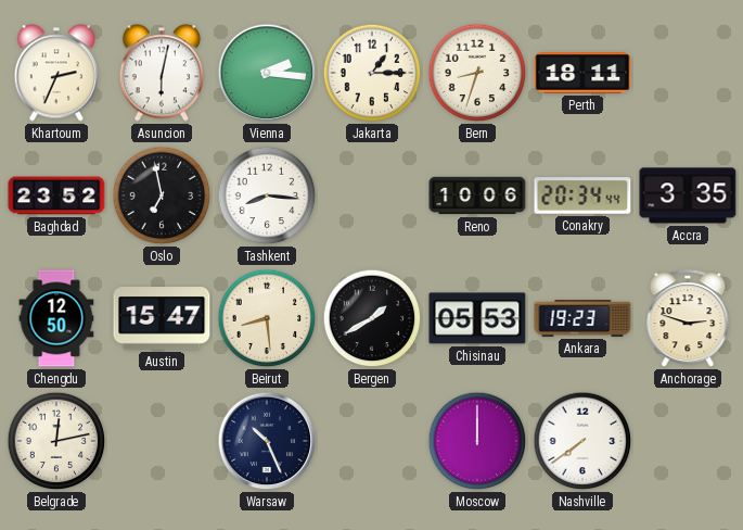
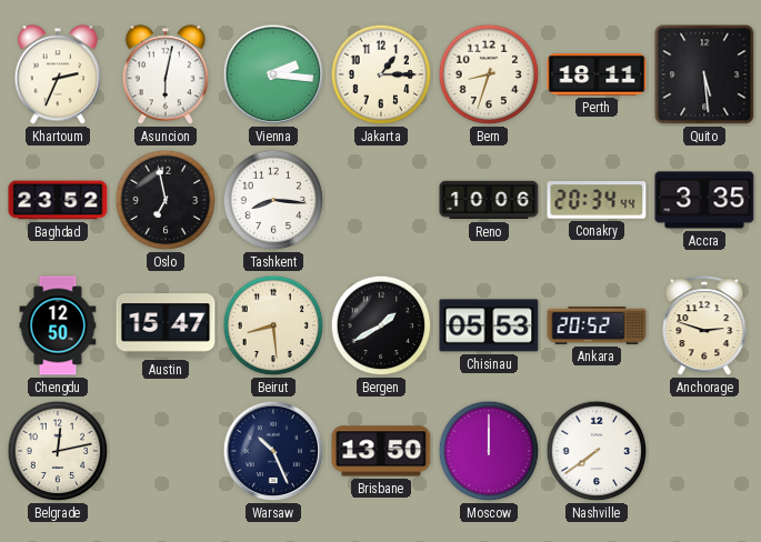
Quito: none -> 5:29 (704, 74)
Ankara: 19:23 -> 20:52 (597, 327)
Brisbane: none -> 13:50 (381, 451)
